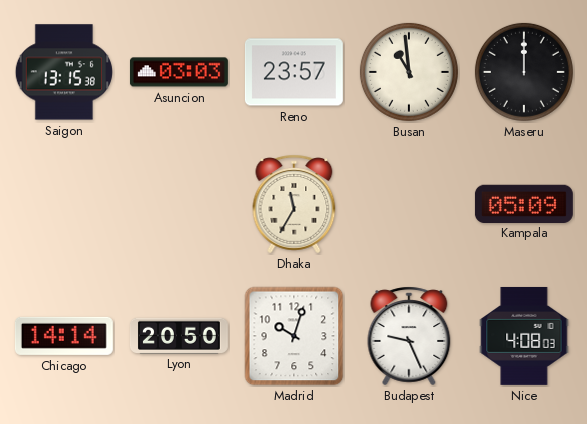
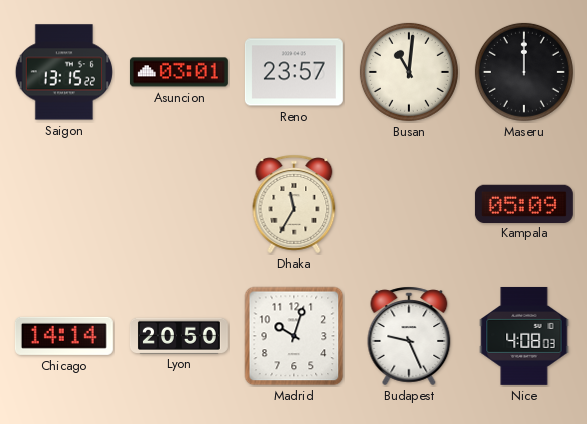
Saigon: 13:15:38 -> 13:15:22 (64, 72)
Asuncion: 03:03 -> 03:01 (179, 72)
Busan: 10:59 -> 11:01 (409, 72)
